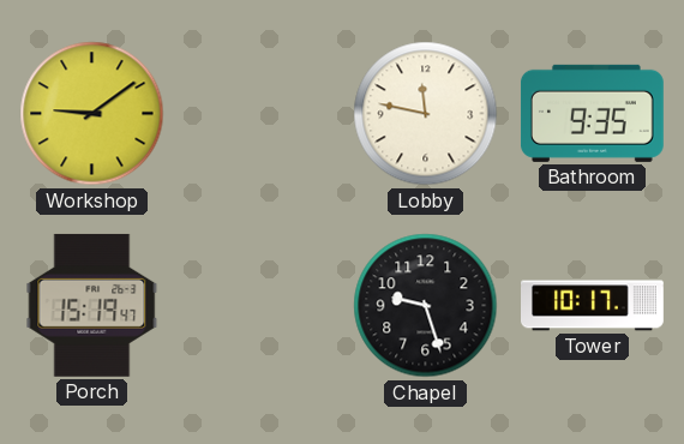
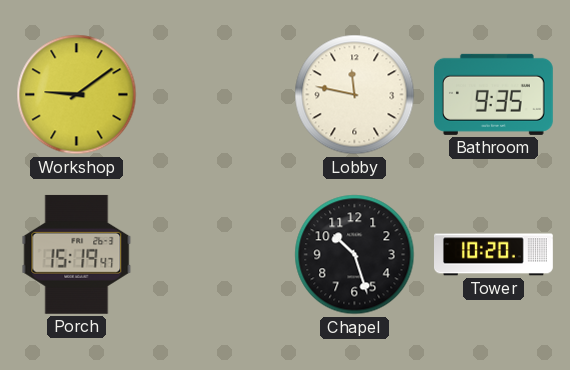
Chapel: 9:27 -> 10:27 (355, 255)
Tower: 10:17 -> 10:20 (494, 255)
